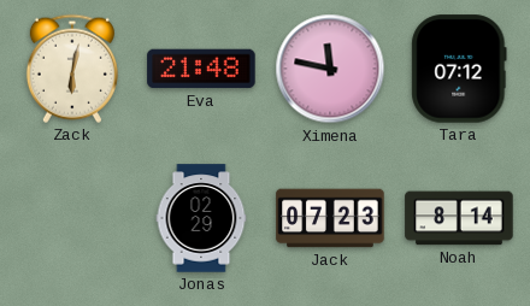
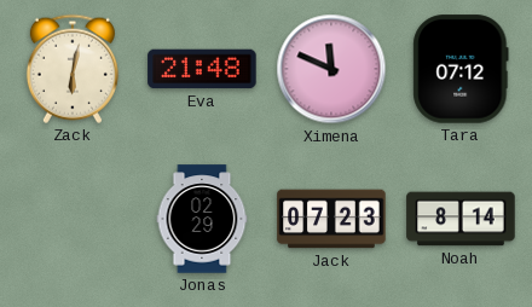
Ximena: 11:47 -> 11:49 (331, 69)
